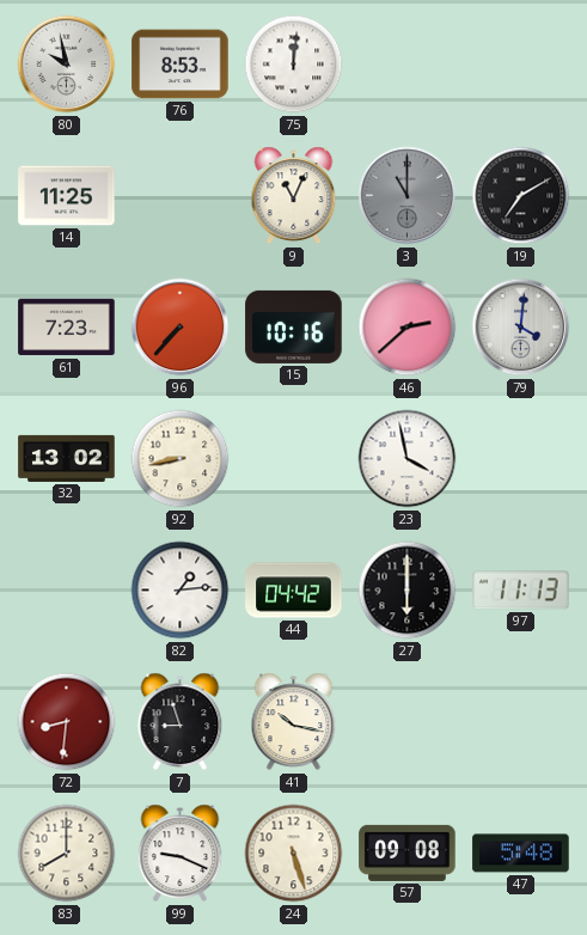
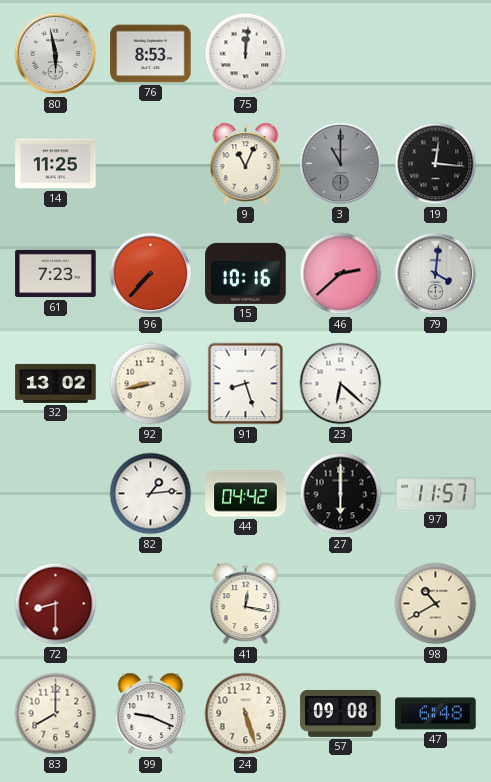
80: 9:58 -> 5:58 (56, 54)
19: 7:10 -> 12:16 (436, 164)
91: none -> 8:27 (246, 384)
23: 3:58 -> 6:22 (341, 384)
97: 11:13 -> 11:57 (436, 494)
72: 8:31 -> 8:30 (56, 604)
7: 8:57 -> none (181, 722)
41: 10:17 -> 12:17 (246, 604)
98: none -> 10:40 (436, 604)
47: 5:48 -> 6:48 (436, 714)
